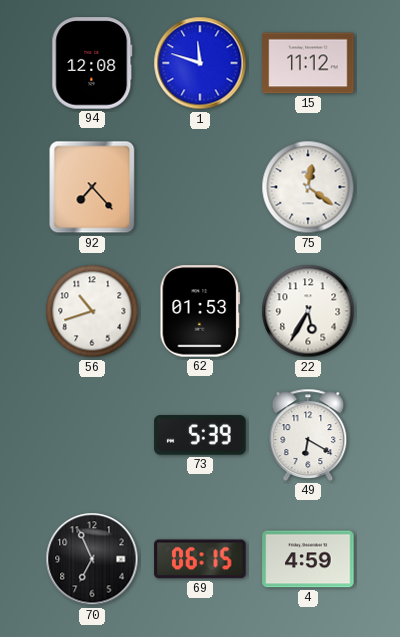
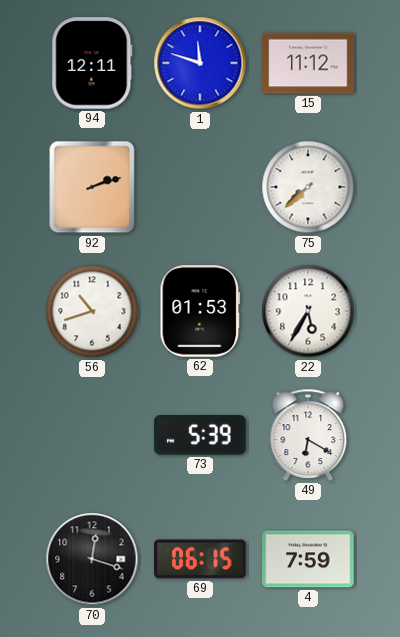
94: 12:08 -> 12:11 (92, 63)
92: 7:23 -> 2:12 (92, 187)
75: 12:21 -> 7:38 (308, 187)
70: 6:56 -> 12:18 (92, 559)
4: 4:59 -> 7:59 (308, 559)
